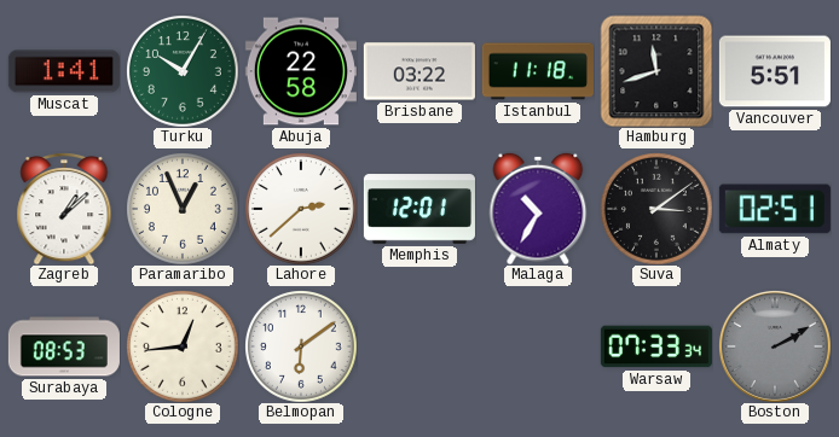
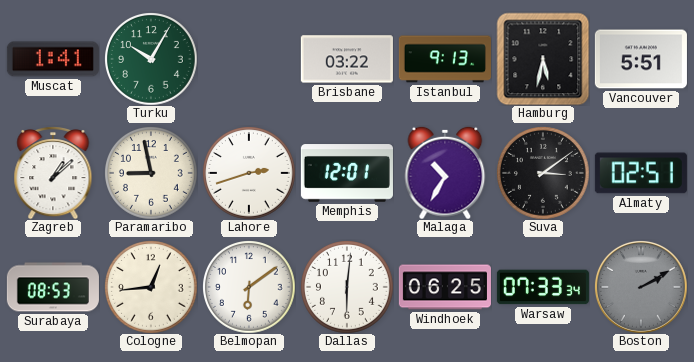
Abuja: 22:58 -> none (301, 71)
Istanbul: 11:18 -> 9:13 (445, 59)
Hamburg: 11:42 -> 5:32 (543, 59)
Paramaribo: 12:56 -> 8:58 (151, 173)
Lahore: 2:38 -> 2:42 (249, 173)
Dallas: none -> 6:01 (347, 287)
Windhoek: none -> 06:25 (445, 287)
